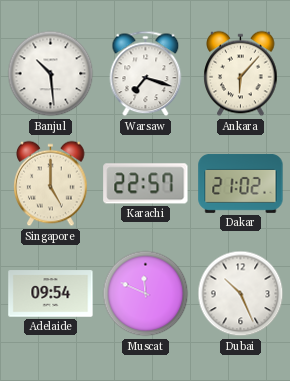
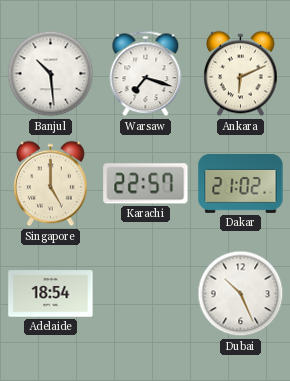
Ankara: 6:07 -> 6:11 (241, 74)
Adelaide: 09:54 -> 18:54 (51, 294)
Muscat: 11:49 -> none (146, 294)
